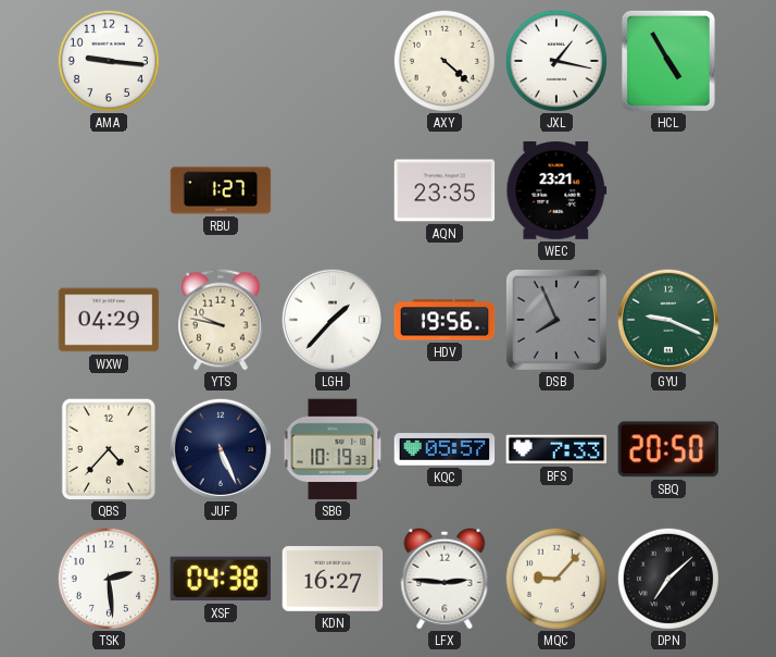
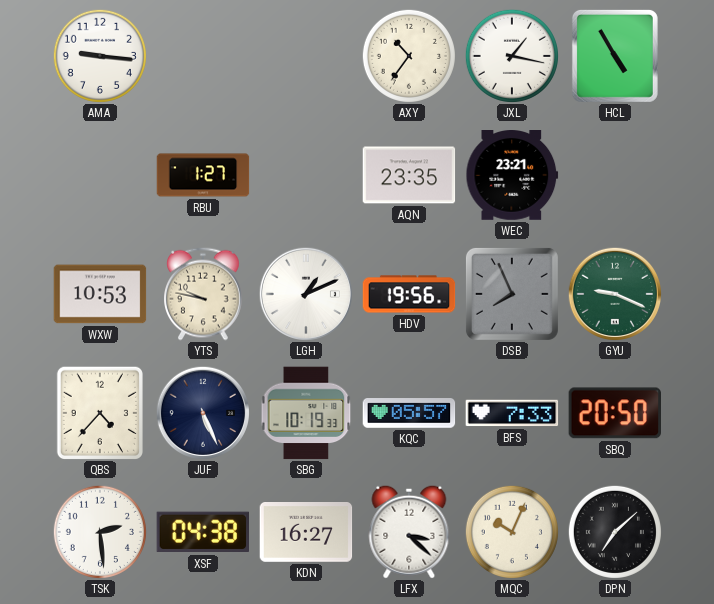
AXY: 4:22 -> 10:36 (409, 56)
WXW: 04:29 -> 10:53 (100, 294)
LGH: 1:37 -> 1:11 (305, 293)
LFX: 2:46 -> 3:22 (409, 532)
MQC: 9:07 -> 10:04 (512, 532)
